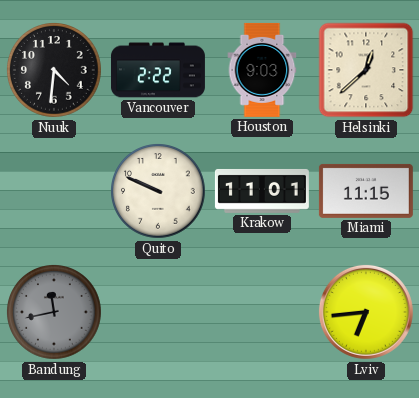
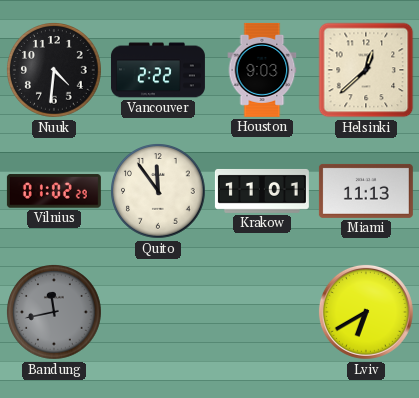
Vilnius: none -> 01:02 (54, 191)
Quito: 9:49 -> 11:54 (159, 192)
Miami: 11:15 -> 11:13 (366, 191)
Lviv: 6:44 -> 6:40 (366, 312)
